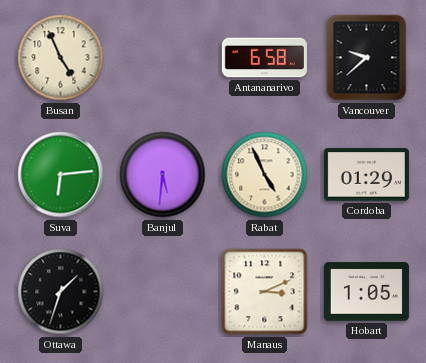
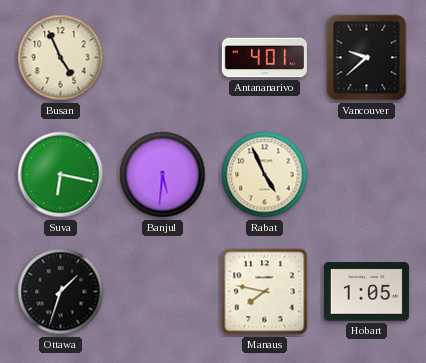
Antananarivo: 6:58 -> 4:01 (264, 58)
Suva: 6:14 -> 6:17 (61, 175)
Cordoba: 01:29 -> none (366, 175)
Manaus: 3:11 -> 7:47 (265, 292)
